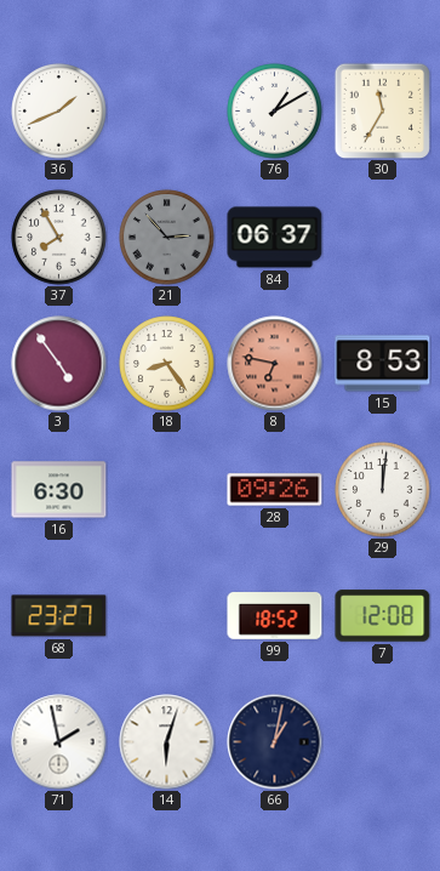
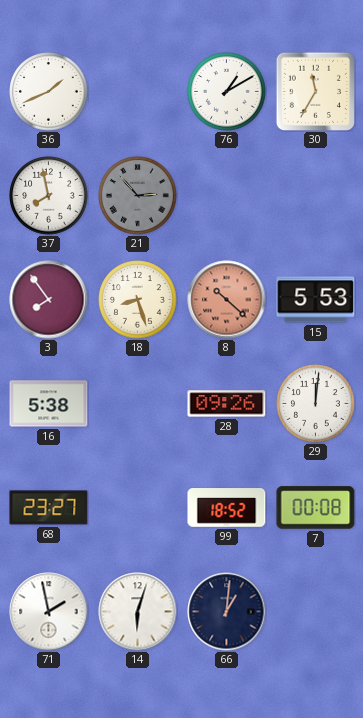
37: 7:55 -> 7:58 (49, 196)
84: 06:37 -> none (275, 238)
3: 4:54 -> 7:54 (49, 300)
18: 8:24 -> 8:27 (138, 300)
8: 6:47 -> 10:22 (227, 300)
15: 8:53 -> 5:53 (316, 300)
16: 6:30 -> 5:38 (49, 404)
7: 12:08 -> 00:08 (316, 508)
66: 1:02 -> 1:01 (227, 612)
